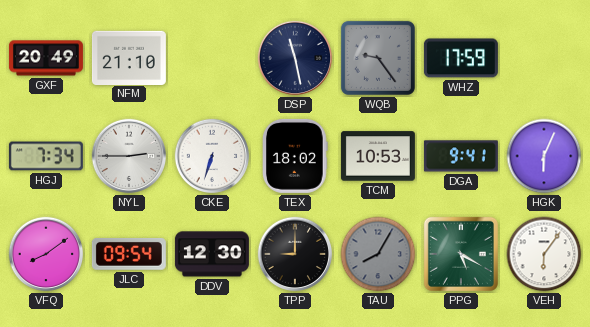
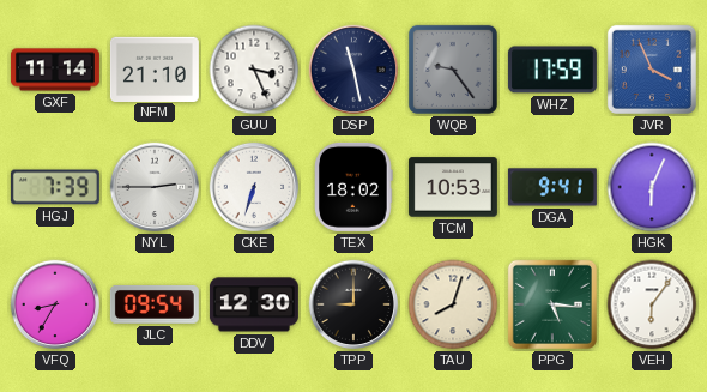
GXF: 20:49 -> 11:14 (55, 70)
GUU: none -> 3:26 (254, 70)
JVR: none -> 3:56 (652, 70)
HGJ: 7:34 -> 7:39 (55, 187)
VFQ: 8:09 -> 8:35 (55, 304)
TAU: 8:05 -> 8:03 (453, 304)
TAU dial: grey -> cream (453, 304)
PPG: 5:20 -> 5:16 (552, 304)
